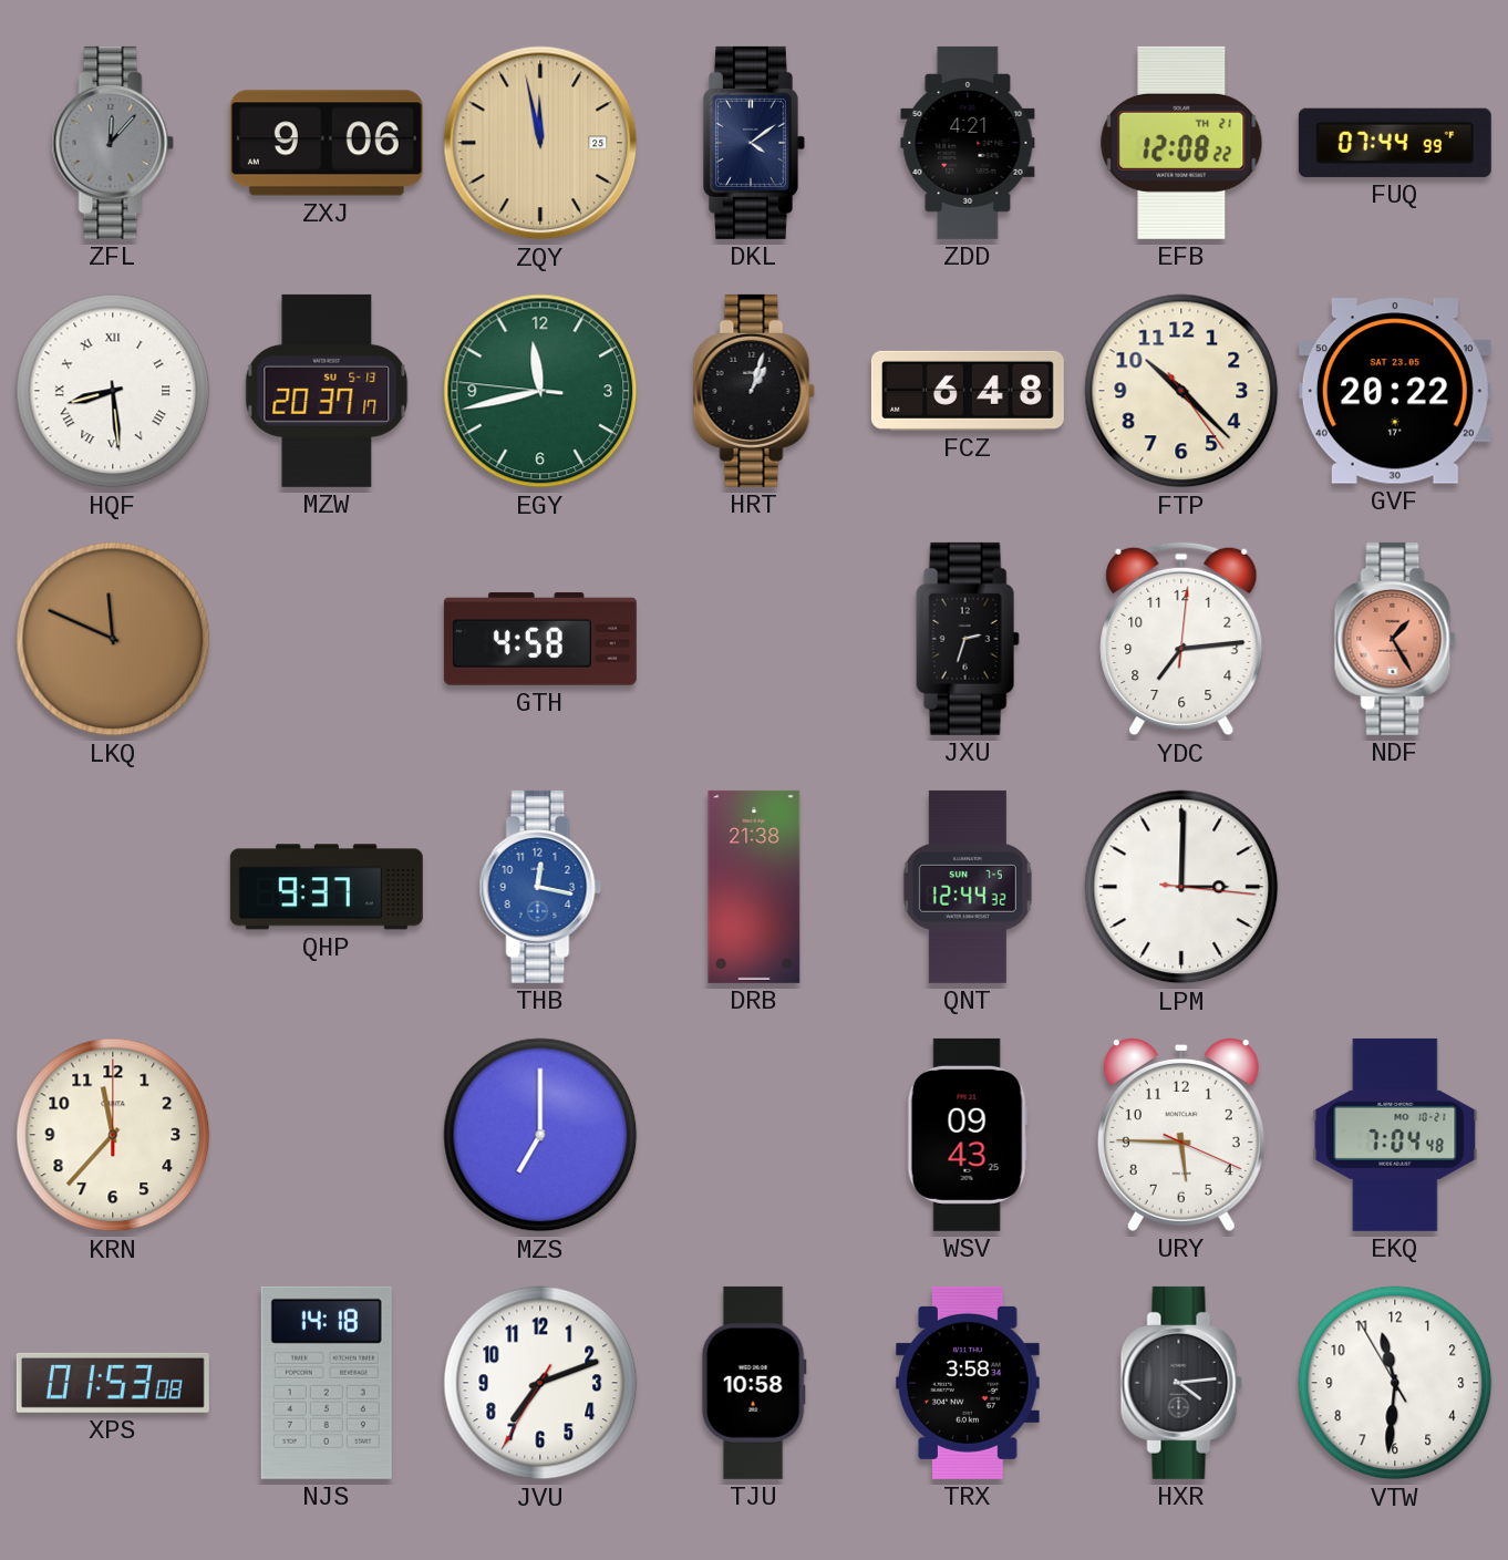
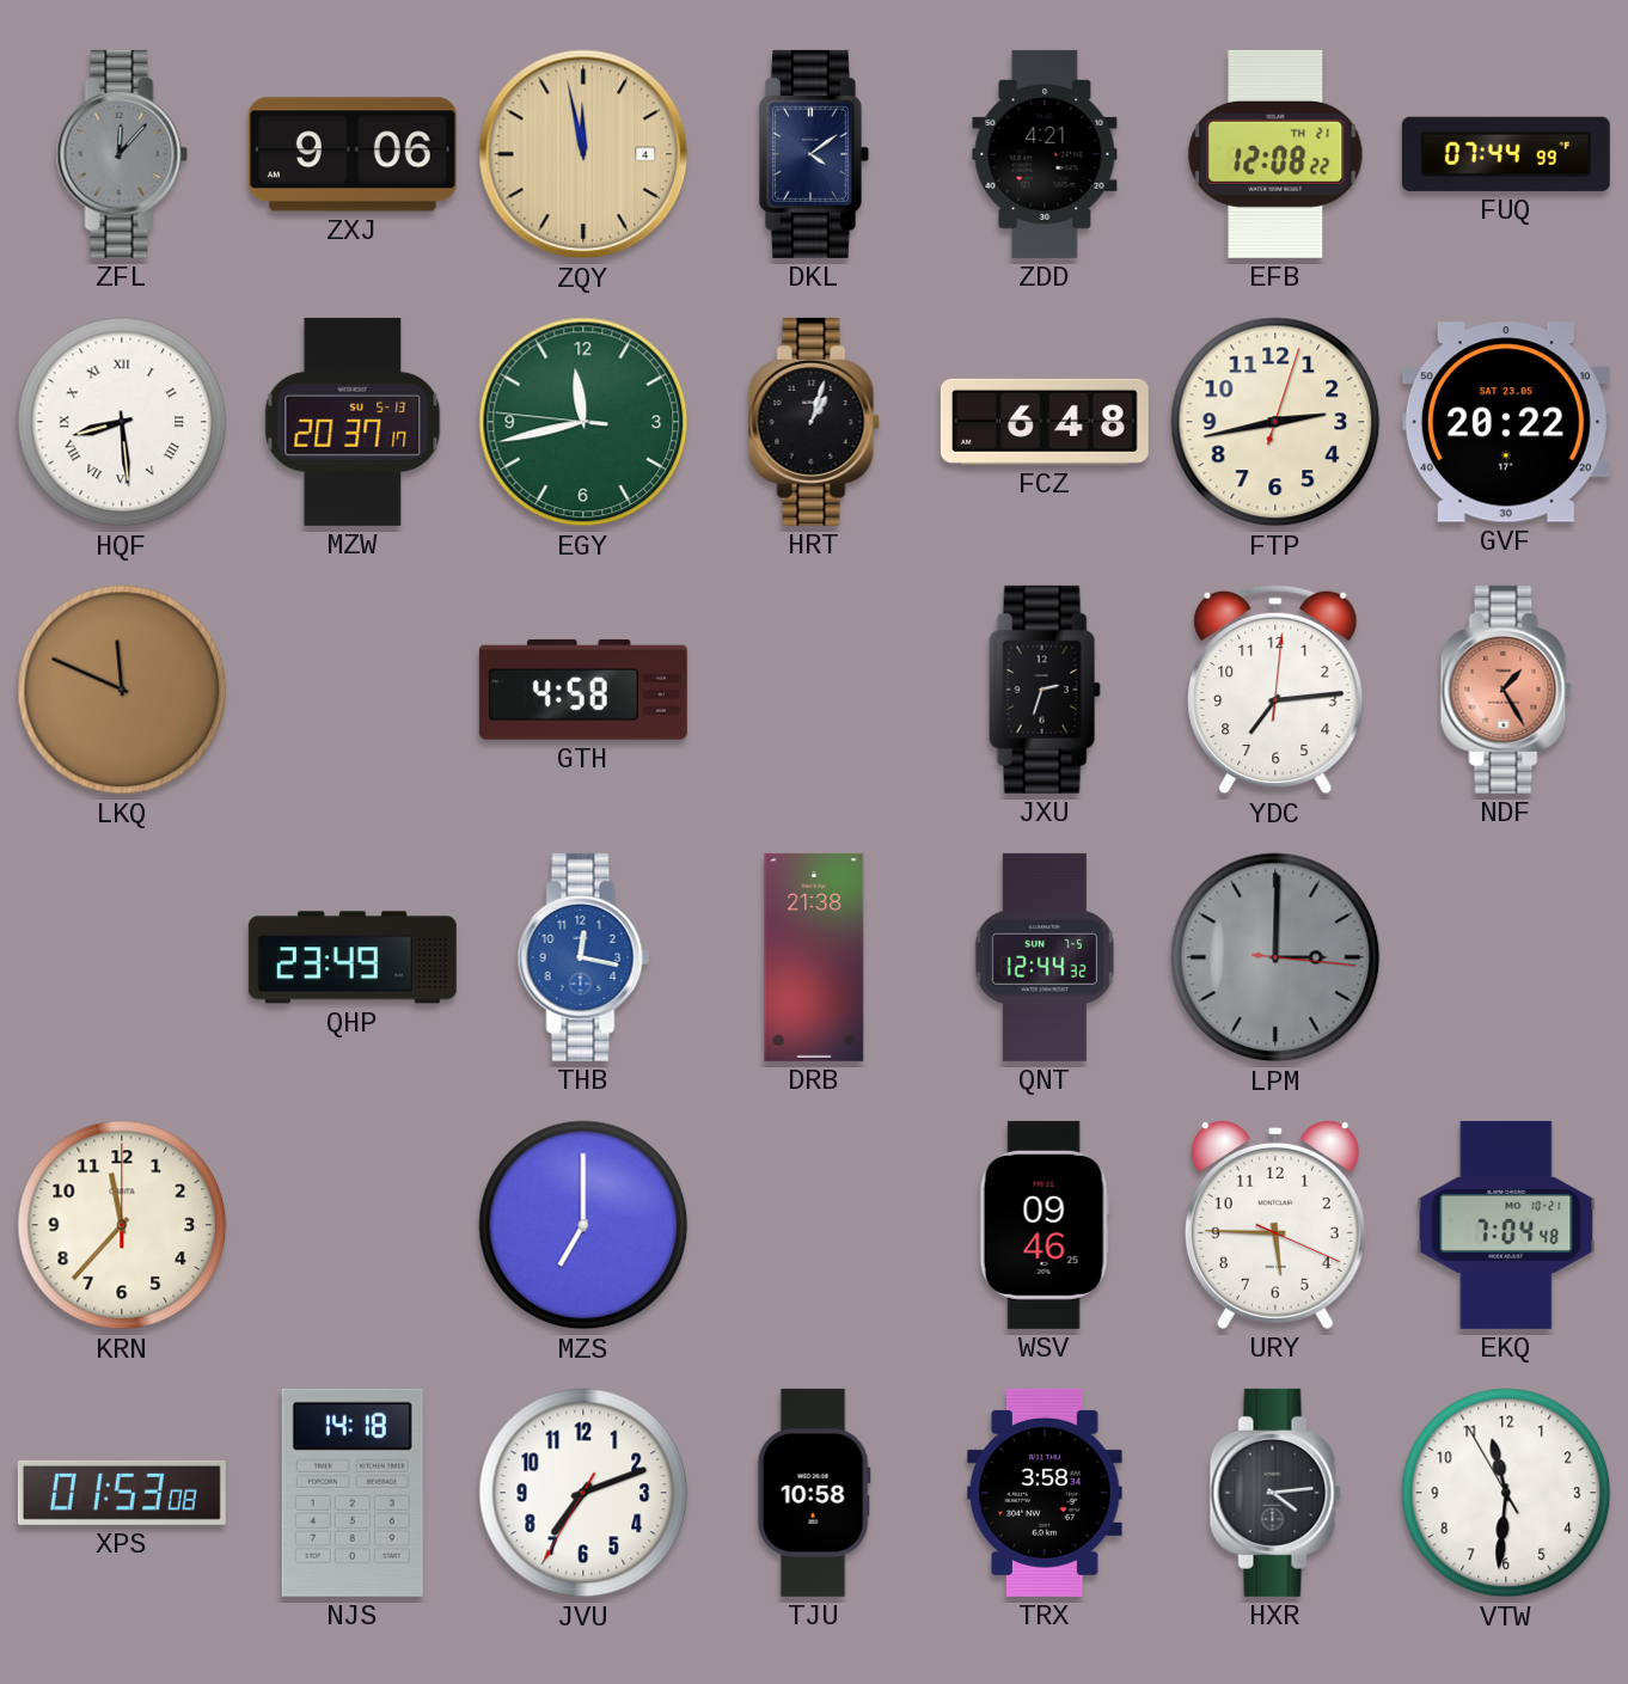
ZQY date: 25 -> 4 (583, 154)
FTP: 10:22 -> 2:43 (1275, 422)
QHP: 9:37 -> 23:49 (353, 957)
LPM dial: white -> grey (1275, 957)
WSV: 09:43 -> 09:46 (1045, 1225)
